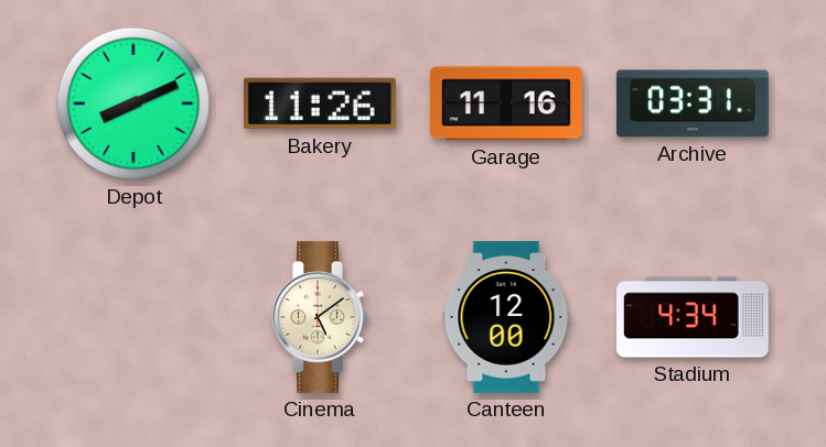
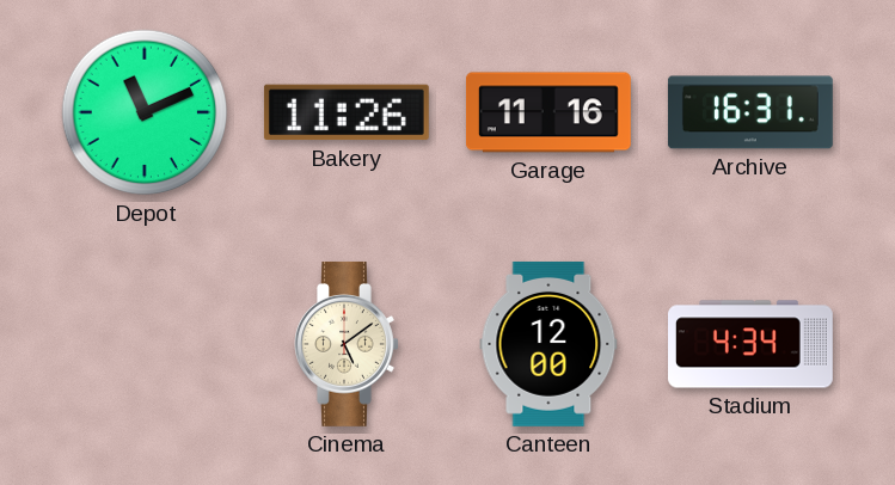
Depot: 8:11 -> 11:11 (145, 112)
Archive: 03:31 -> 16:31 (750, 112)
